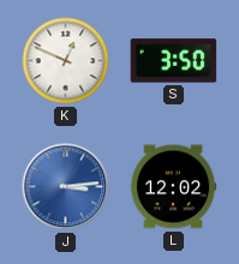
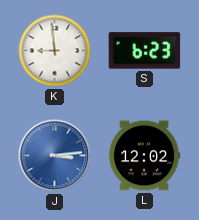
K: 12:49 -> 8:59 (55, 51)
S: 3:50 -> 6:23 (145, 51)
